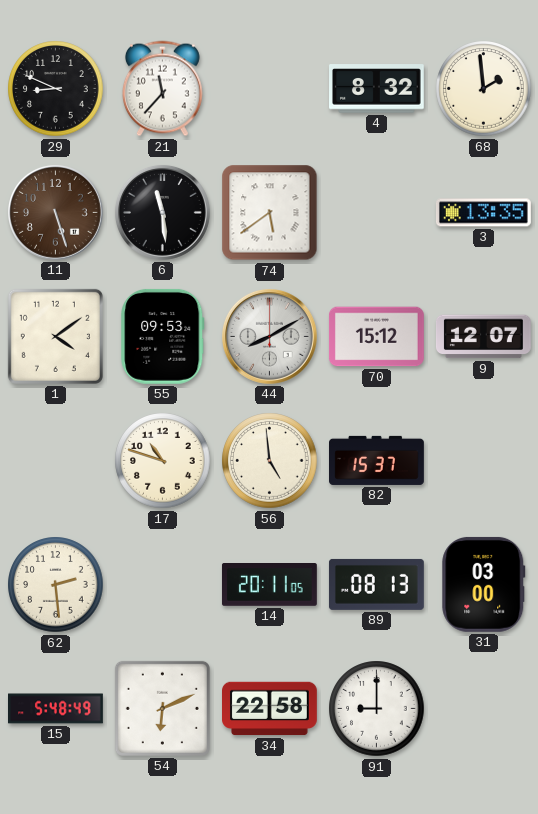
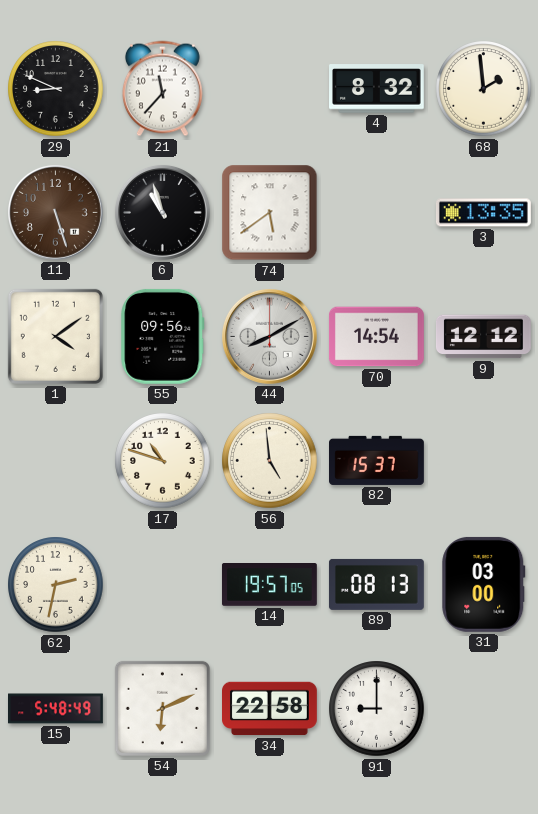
6: 11:29 -> 10:57 (162, 212)
55: 09:53 -> 09:56 (163, 336)
70: 15:12 -> 14:54 (377, 337)
9: 12:07 -> 12:12 (483, 337)
62: 2:29 -> 2:32 (56, 585)
14: 20:11 -> 19:57 (269, 585)
